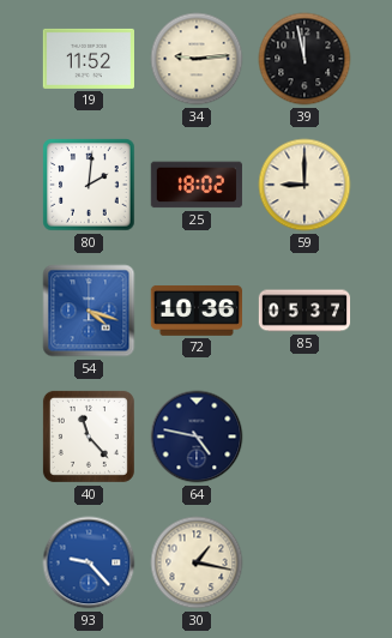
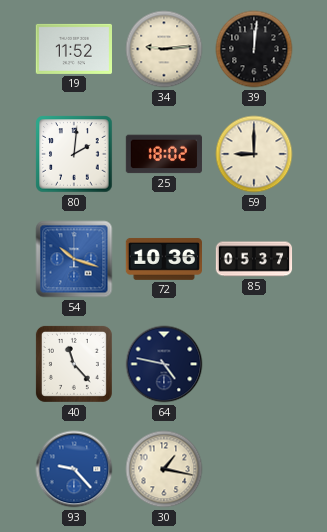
39: 11:58 -> 12:01 (254, 49)
54: 4:18 -> 10:18 (74, 259)
